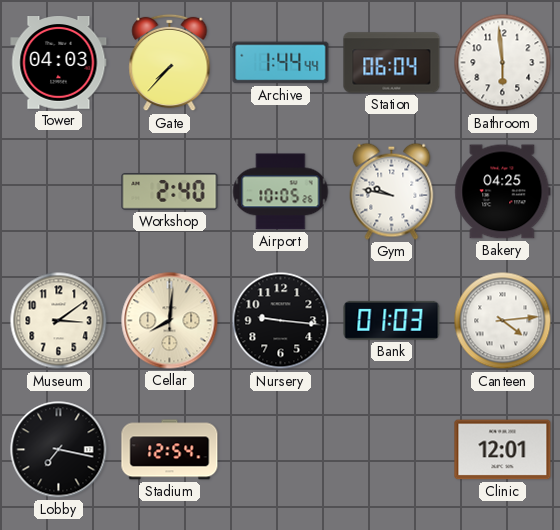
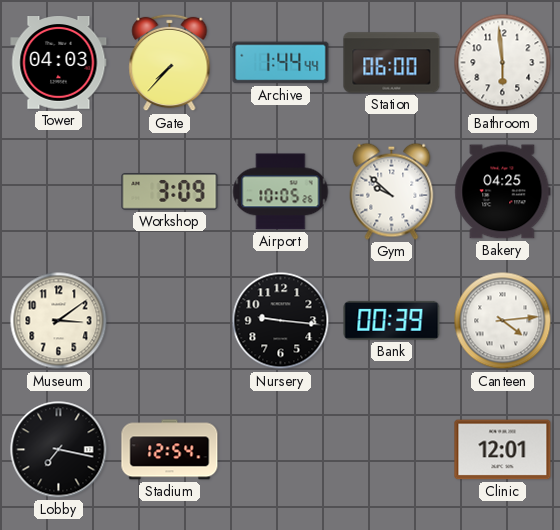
Station: 06:04 -> 06:00 (392, 63)
Workshop: 2:40 -> 3:09 (170, 192)
Gym: 9:47 -> 9:52 (392, 191)
Cellar: 8:01 -> none (170, 321)
Bank: 01:03 -> 00:39 (392, 320)
